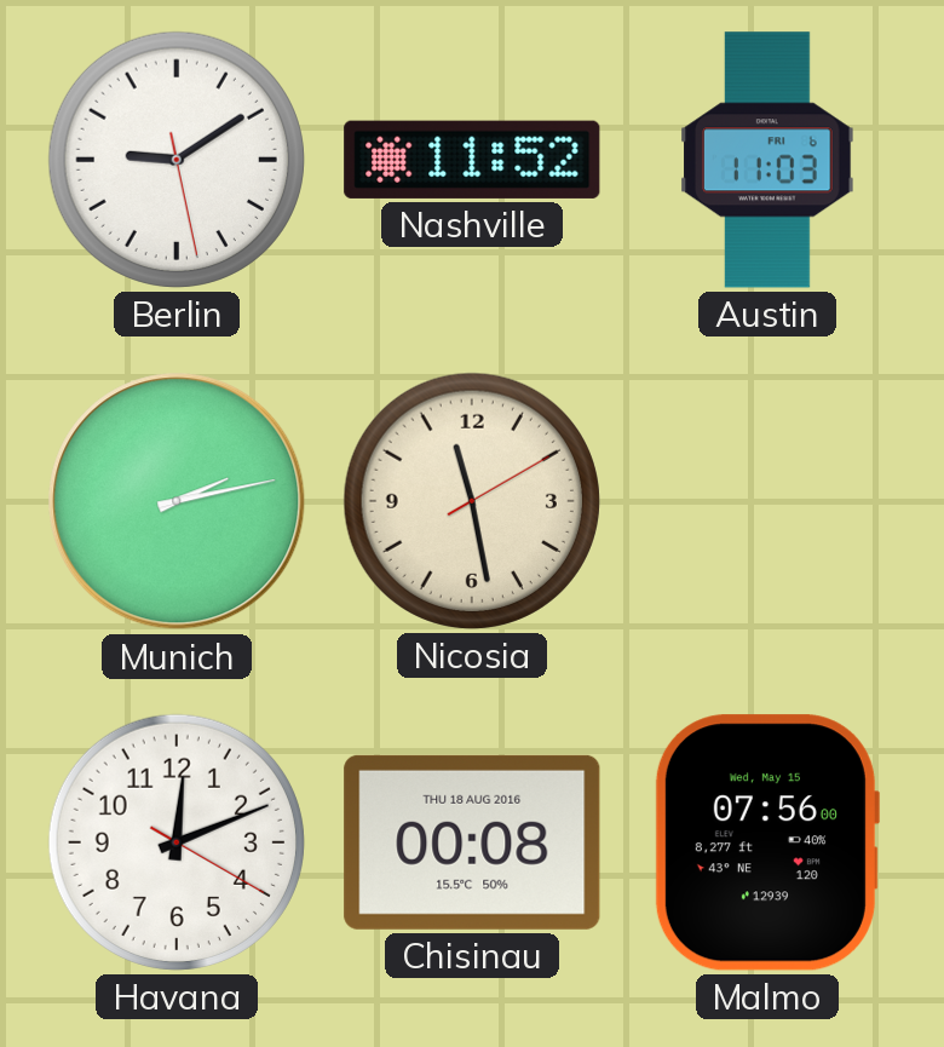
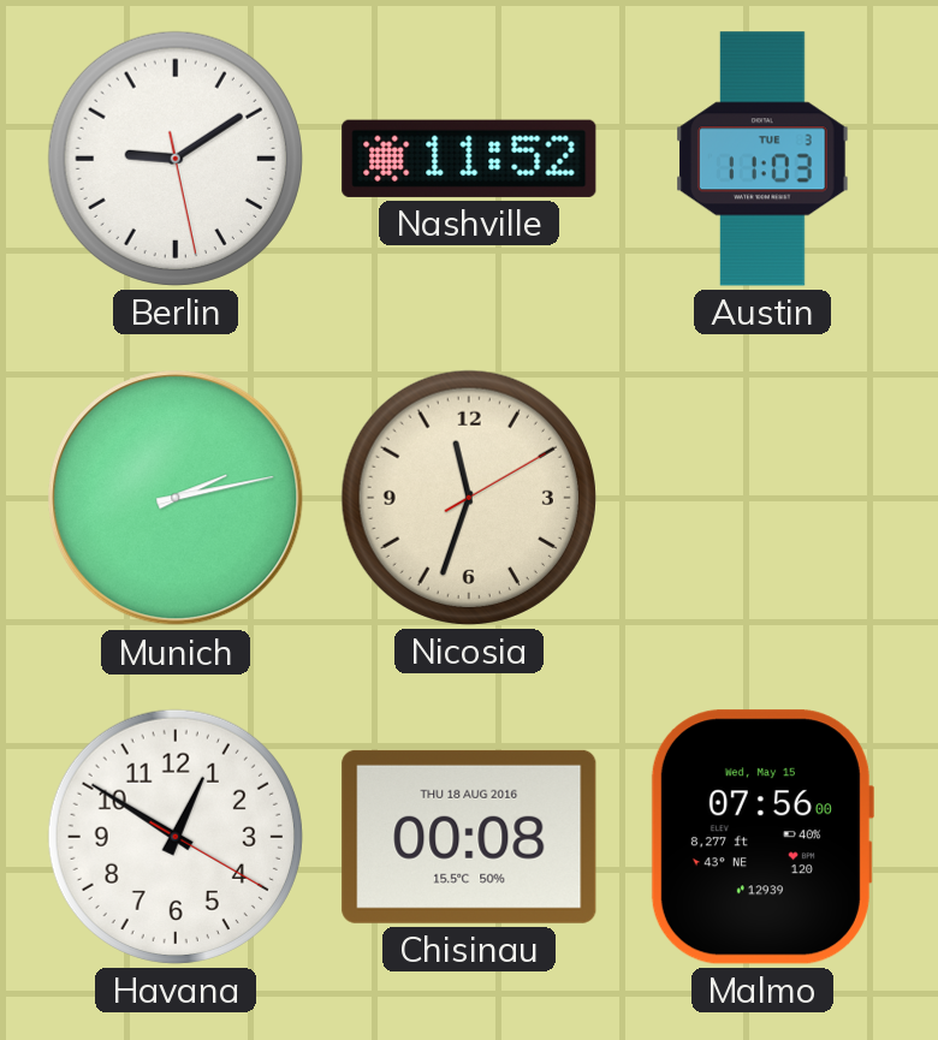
Austin date: FRI 6 -> TUE 3 (762, 159)
Nicosia: 11:28 -> 11:33 (469, 498)
Havana: 12:11 -> 12:50 (176, 837)
